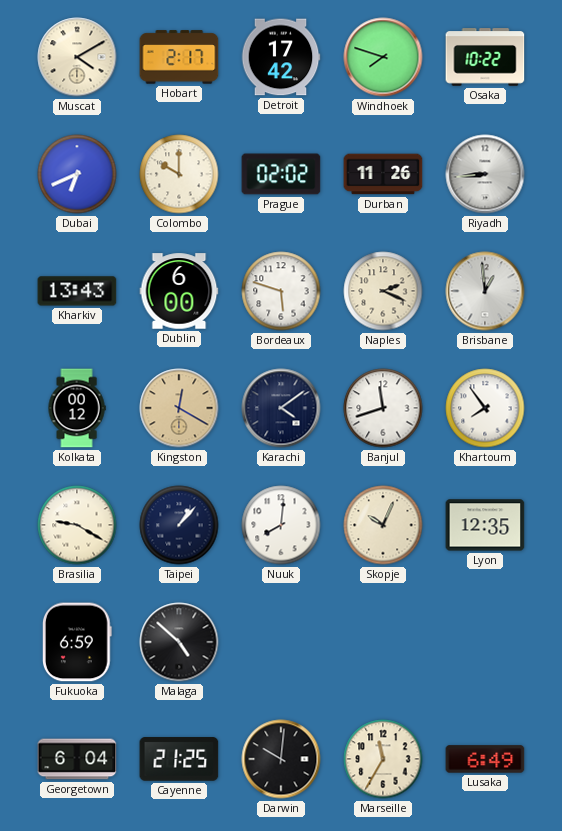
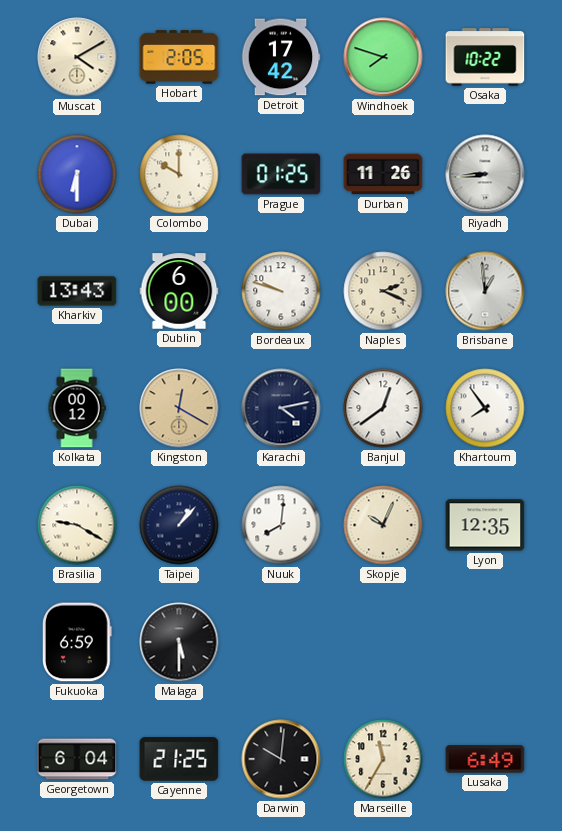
Hobart: 2:17 -> 2:05 (179, 57)
Dubai: 6:41 -> 6:30 (77, 174)
Prague: 02:02 -> 01:25 (281, 174)
Bordeaux: 5:48 -> 9:48 (281, 291)
Karachi: 4:09 -> 4:13 (281, 408)
Banjul: 11:42 -> 12:39 (383, 408)
Malaga: 4:52 -> 5:30 (179, 642)
